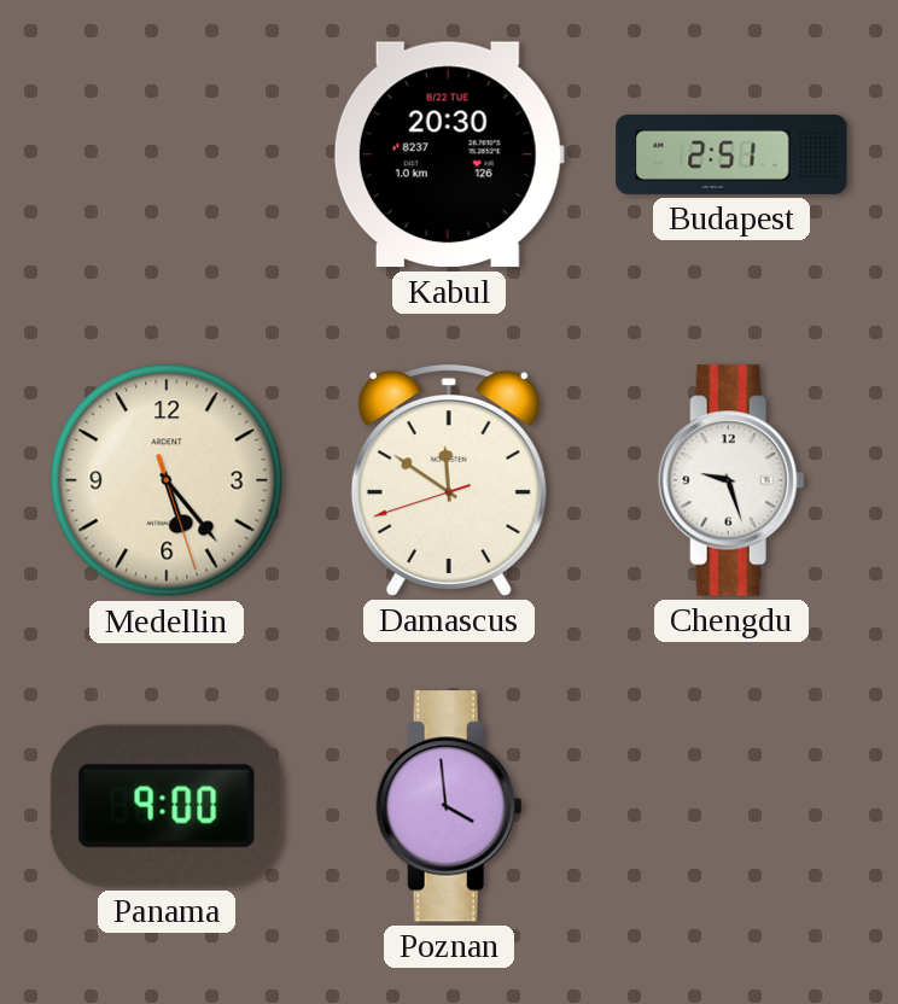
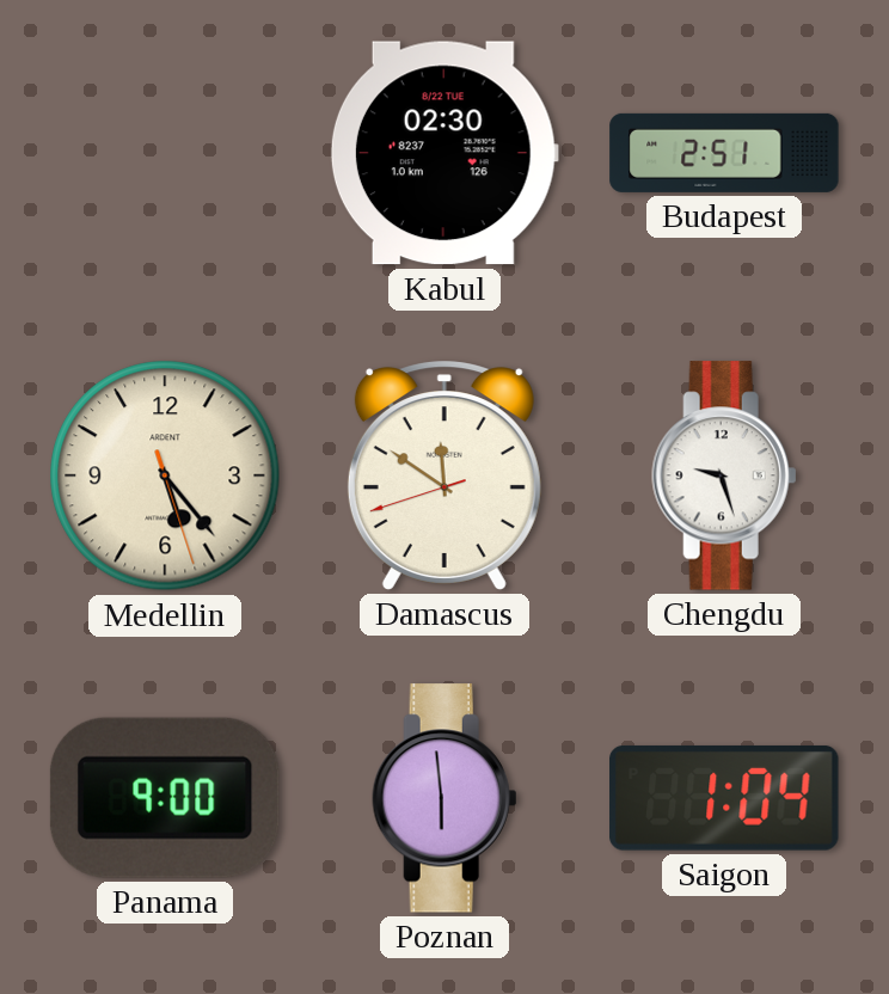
Kabul: 20:30 -> 02:30 (444, 153)
Poznan: 3:59 -> 5:59 (444, 798)
Saigon: none -> 1:04 (724, 798)
